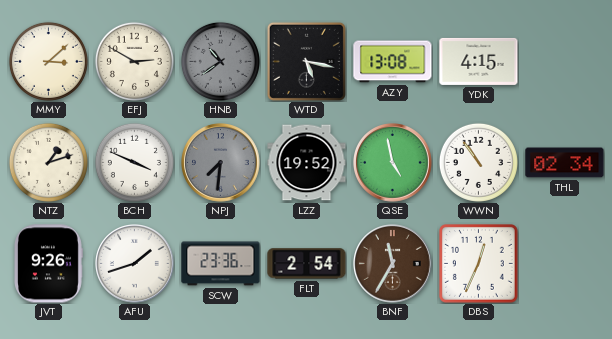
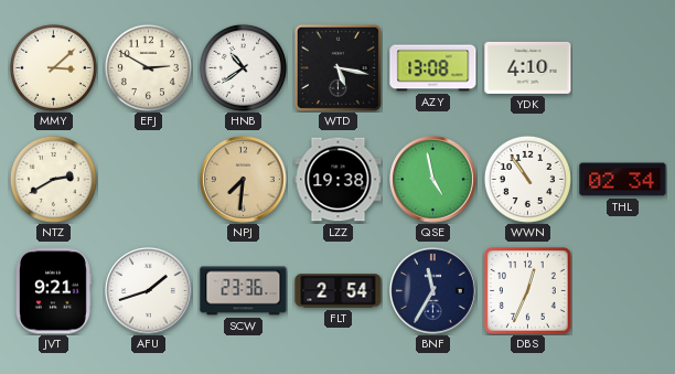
HNB dial: grey -> white (243, 67)
YDK: 4:15 -> 4:10 (528, 67)
NTZ: 1:12 -> 2:40 (53, 179)
BCH: 3:49 -> none (134, 162)
NPJ dial: grey -> champagne (244, 180)
LZZ: 19:52 -> 19:38 (339, 180)
JVT: 9:26 -> 9:21 (54, 291)
BNF dial: brown -> navy (433, 291)
